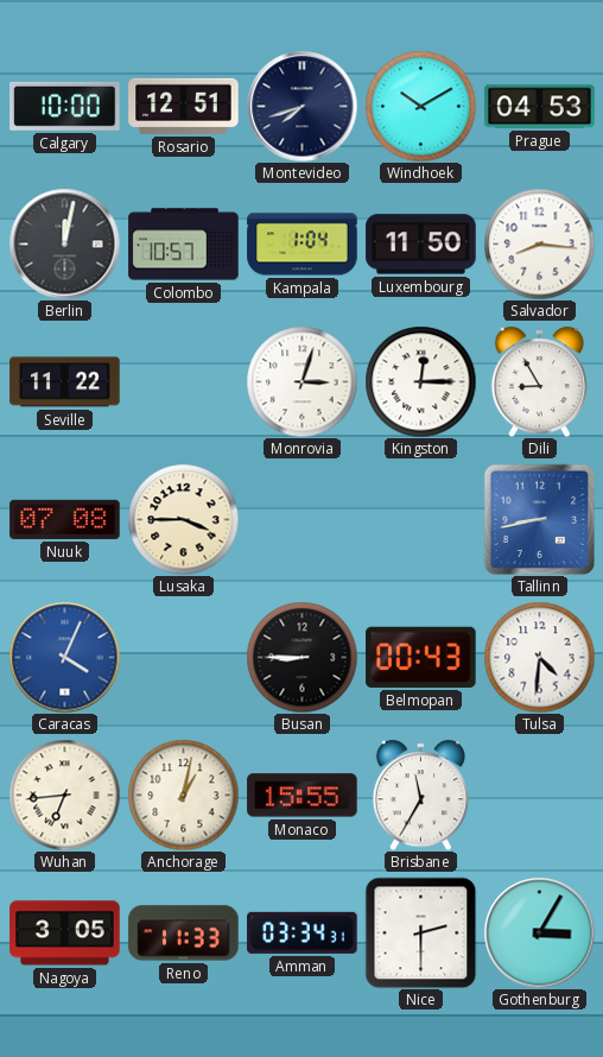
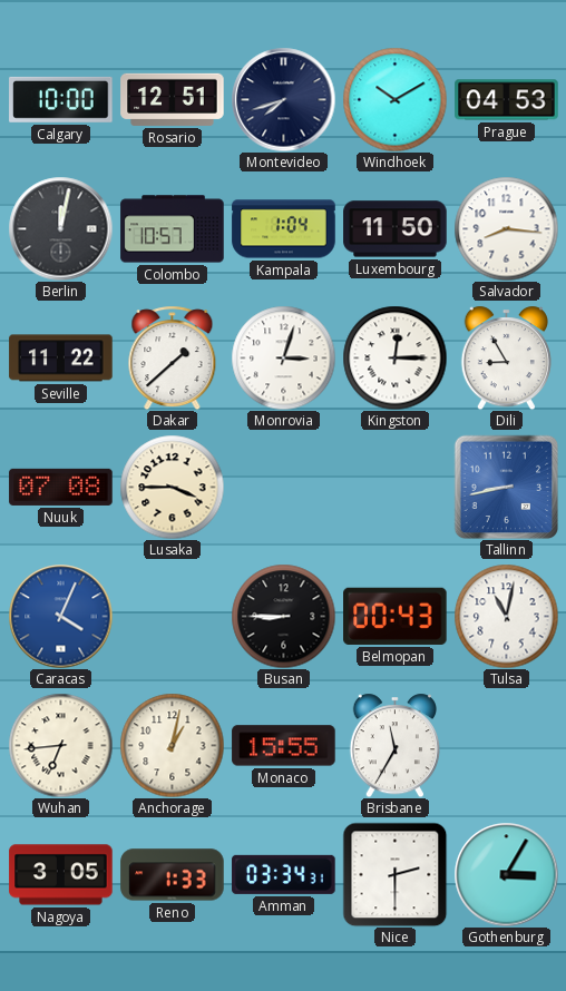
Dakar: none -> 1:38 (173, 357)
Tulsa: 4:31 -> 11:02 (506, 616)
Reno: 11:33 -> 1:33 (173, 875)
